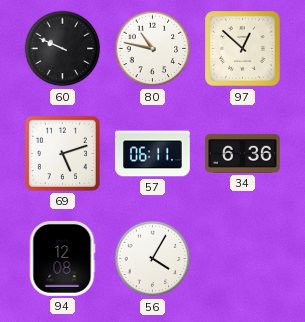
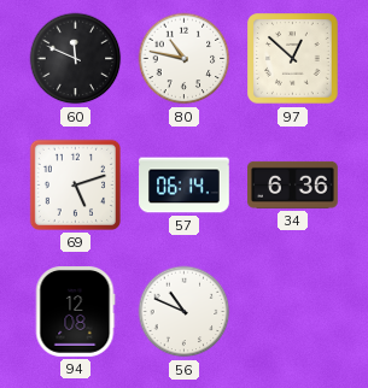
60: 9:49 -> 11:49 (76, 59)
57: 06:11 -> 06:14 (185, 186)
56: 4:05 -> 10:49 (185, 312)
